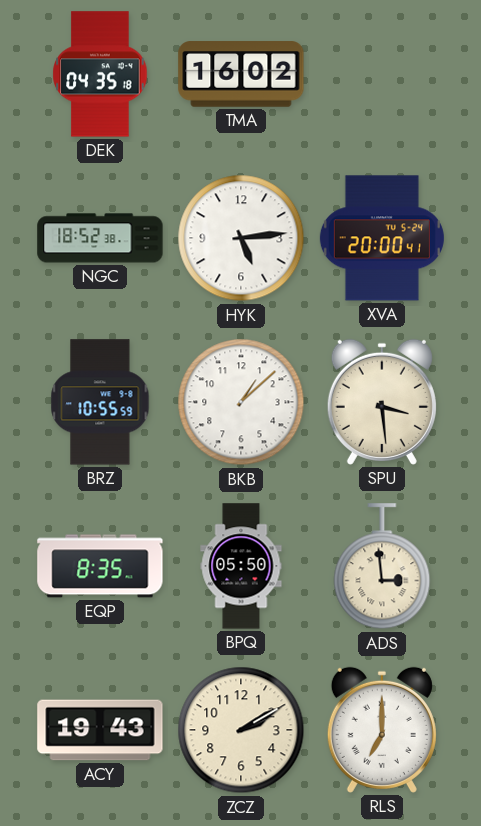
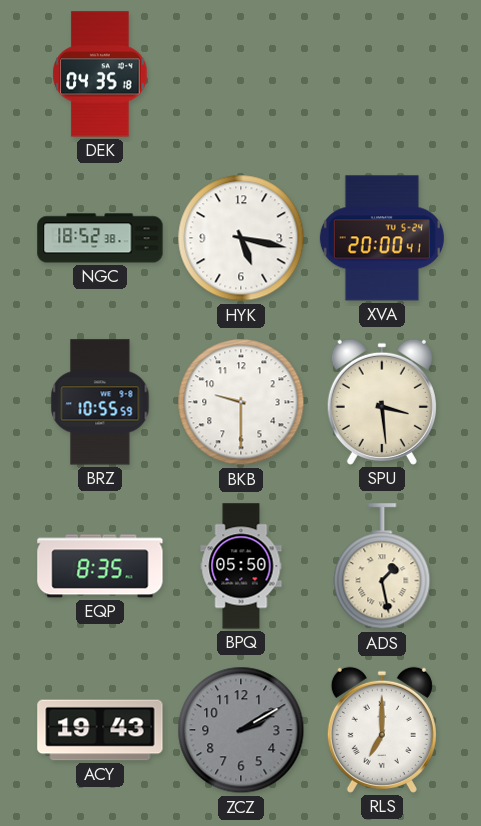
TMA: 16:02 -> none (241, 74)
HYK: 5:14 -> 5:17 (241, 238)
BKB: 1:08 -> 9:30 (241, 402)
ADS: 2:59 -> 1:28 (382, 567)
ZCZ dial: cream -> grey (241, 730)
